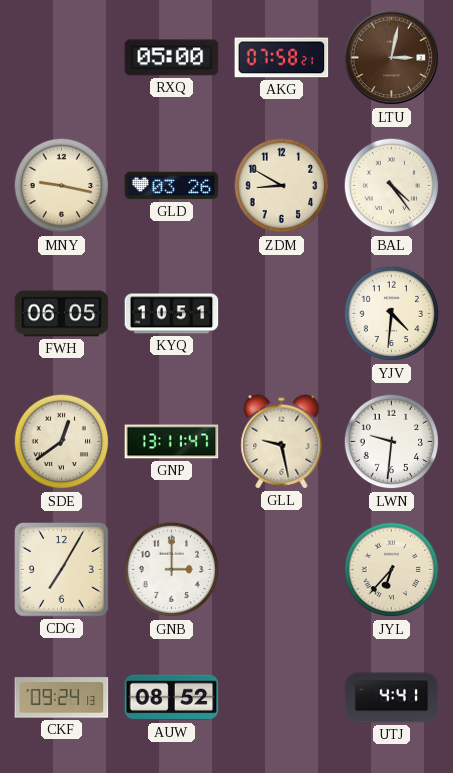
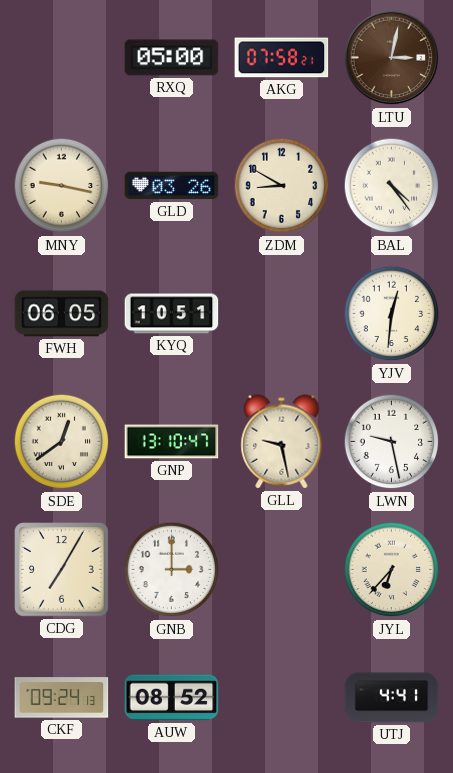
YJV: 4:31 -> 12:31 (392, 314)
GNP: 13:11 -> 13:10 (172, 442)
LWN: 9:31 -> 9:28 (392, 442)
